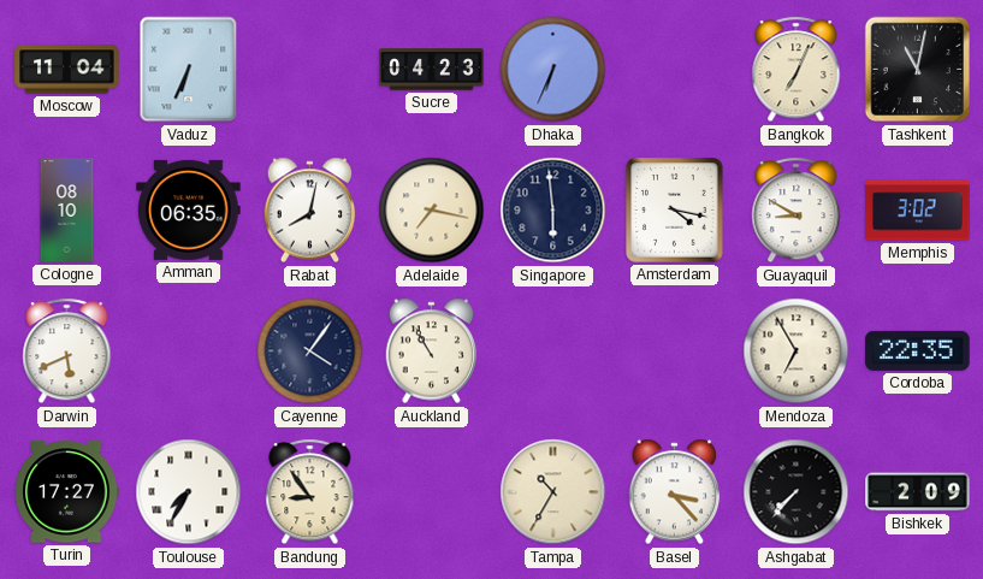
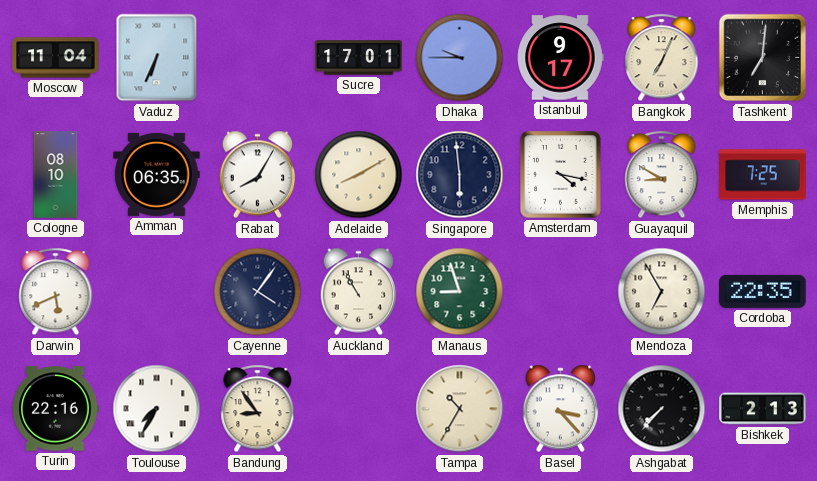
Sucre: 04:23 -> 17:01 (359, 58)
Dhaka: 6:34 -> 9:45 (460, 58)
Istanbul: none -> 9:17 (560, 58)
Tashkent: 11:02 -> 7:01 (763, 58)
Rabat: 8:02 -> 8:05 (258, 175)
Adelaide: 7:17 -> 8:10 (359, 175)
Memphis: 3:02 -> 7:25 (763, 175)
Manaus: none -> 8:57 (460, 292)
Turin: 17:27 -> 22:16 (55, 409)
Bishkek: 2:09 -> 2:13 (763, 409)
